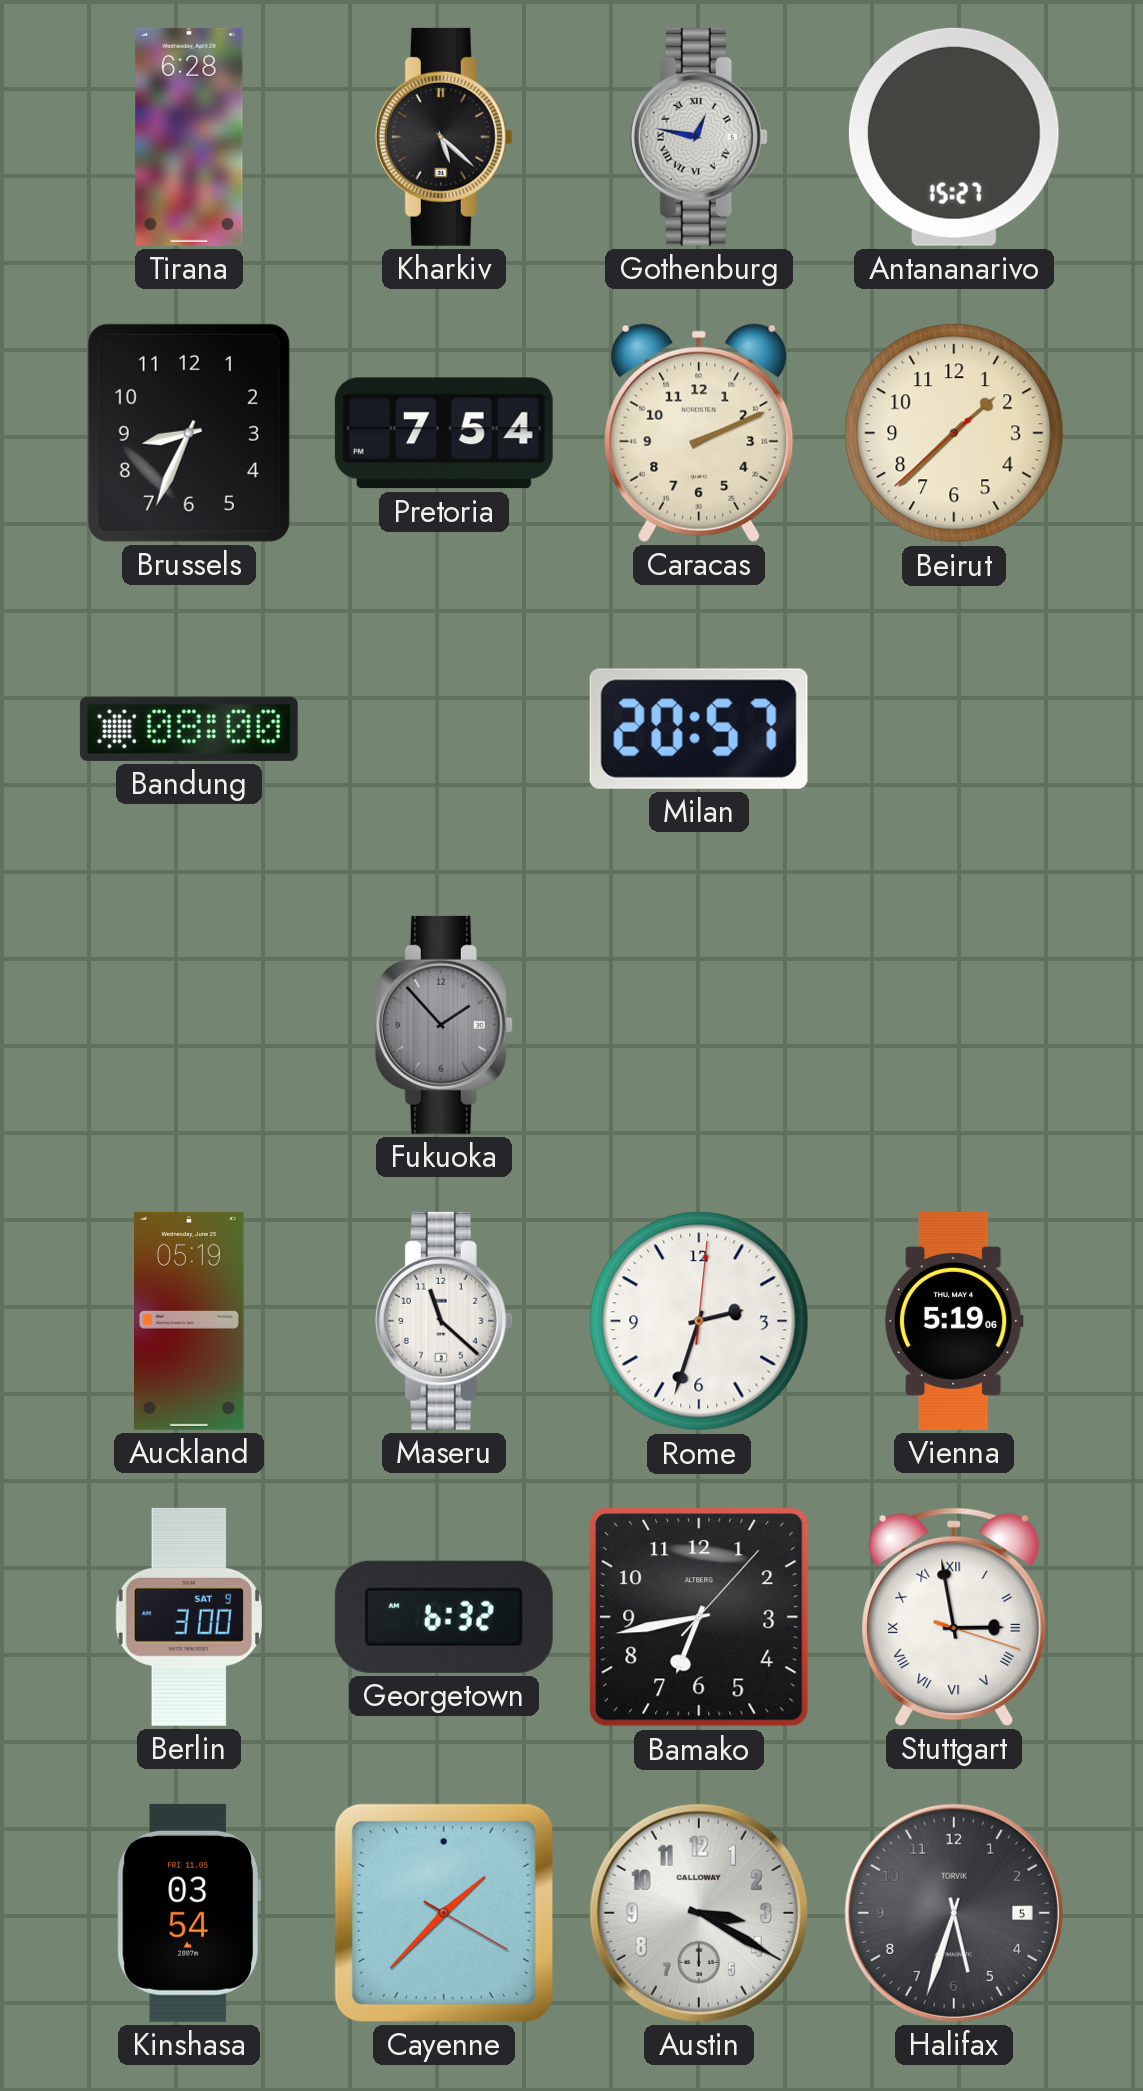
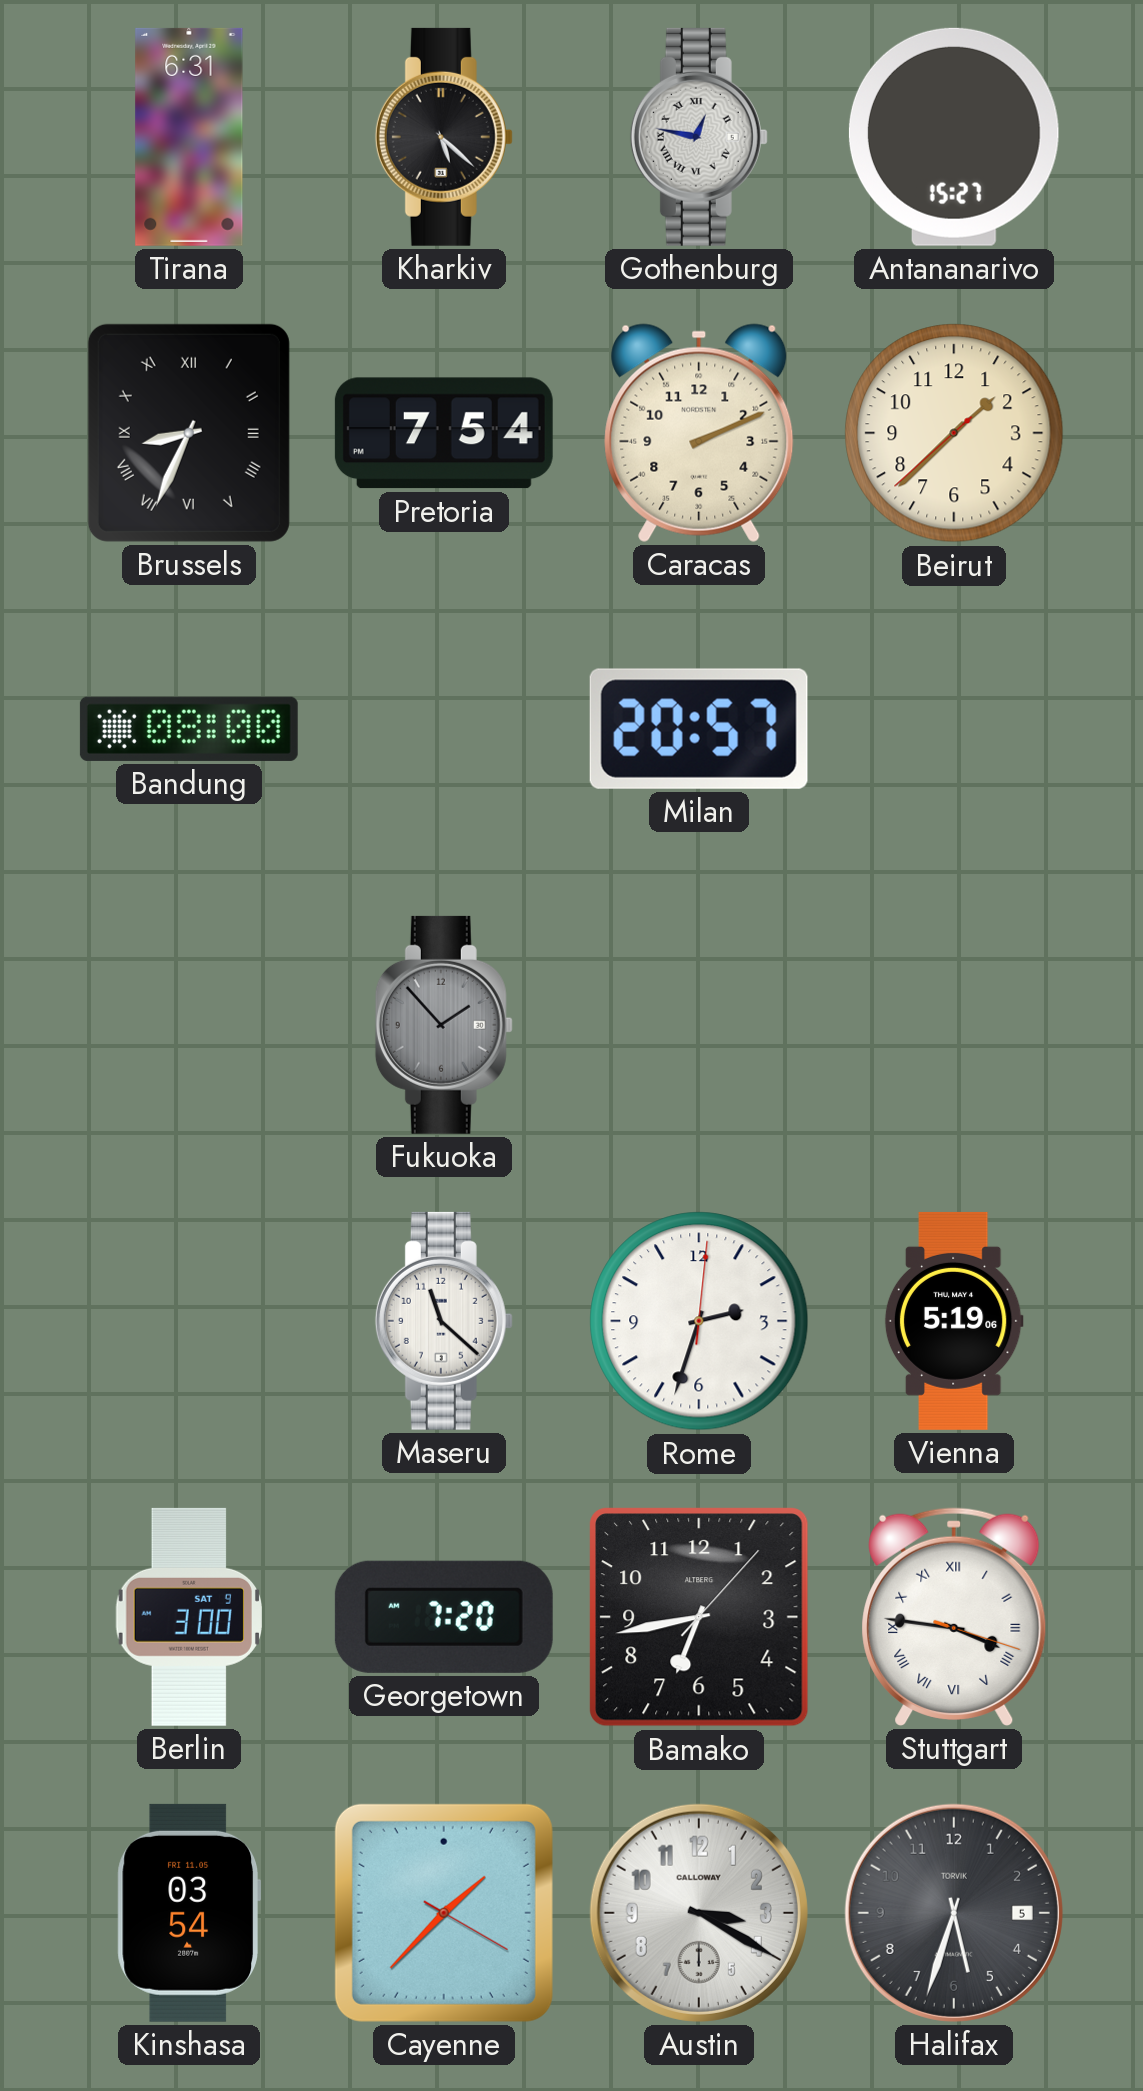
Tirana: 6:28 -> 6:31 (189, 137)
Brussels numerals: Arabic -> Roman (189, 433)
Auckland: 05:19 -> none (190, 1321)
Georgetown: 6:32 -> 7:20 (444, 1617)
Stuttgart: 2:58 -> 3:46 (954, 1617)
